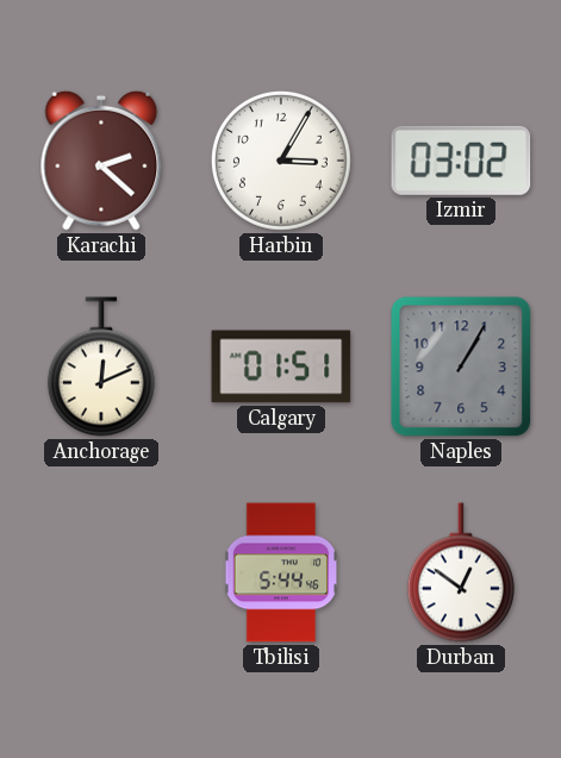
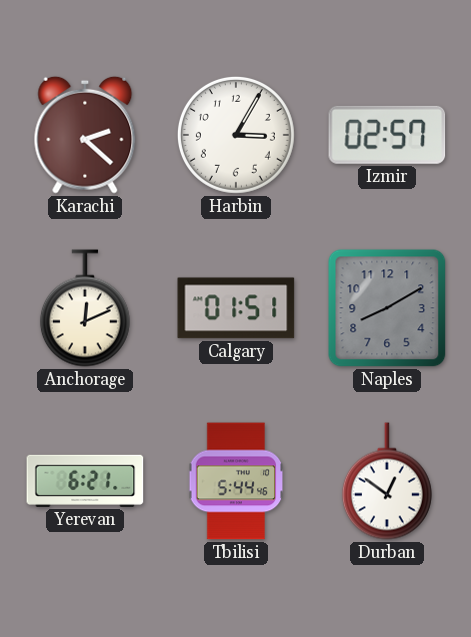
Izmir: 03:02 -> 02:57 (387, 135)
Naples: 1:05 -> 8:10 (387, 308)
Yerevan: none -> 6:21 (85, 481)
